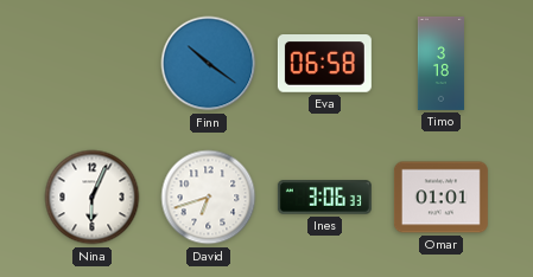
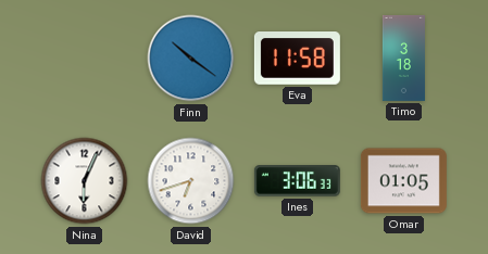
Eva: 06:58 -> 11:58 (297, 59)
Omar: 01:01 -> 01:05 (403, 181)
